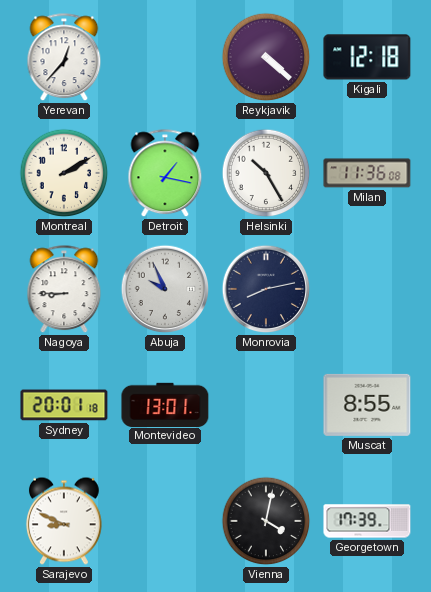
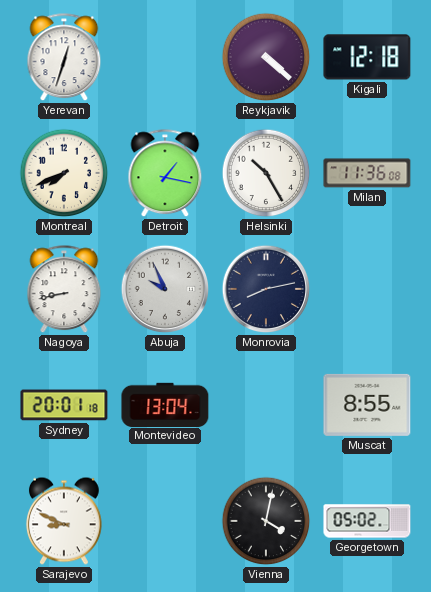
Yerevan: 12:37 -> 12:33 (64, 58)
Montreal: 2:10 -> 7:41 (64, 173)
Nagoya: 8:45 -> 8:43 (64, 290)
Montevideo: 13:01 -> 13:04 (165, 404)
Georgetown: 17:39 -> 05:02 (367, 521)
